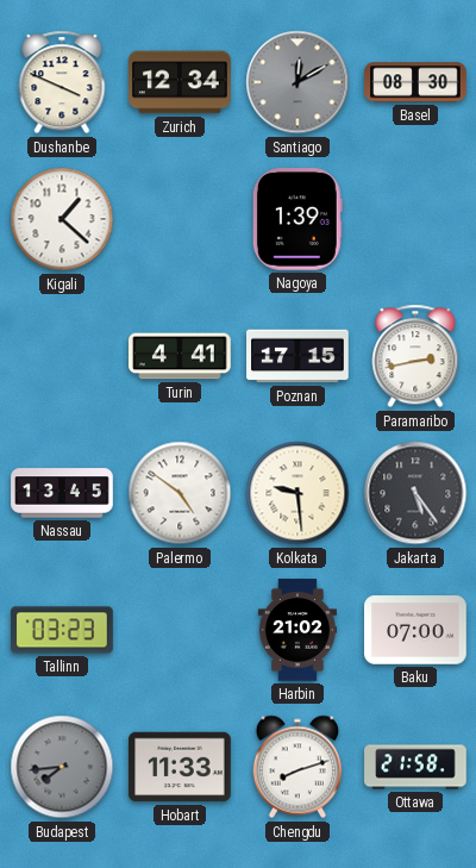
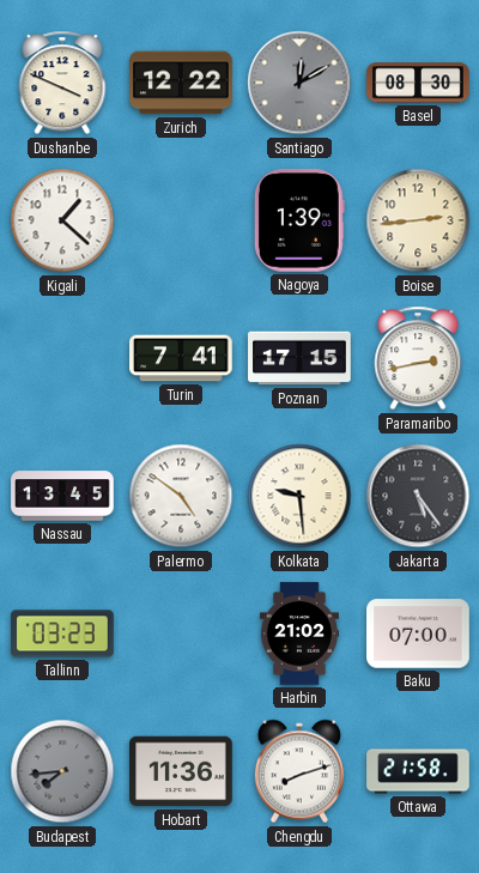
Zurich: 12:34 -> 12:22 (181, 83)
Boise: none -> 2:44 (418, 220)
Turin: 4:41 -> 7:41 (181, 358)
Hobart: 11:33 -> 11:36 (181, 771)
